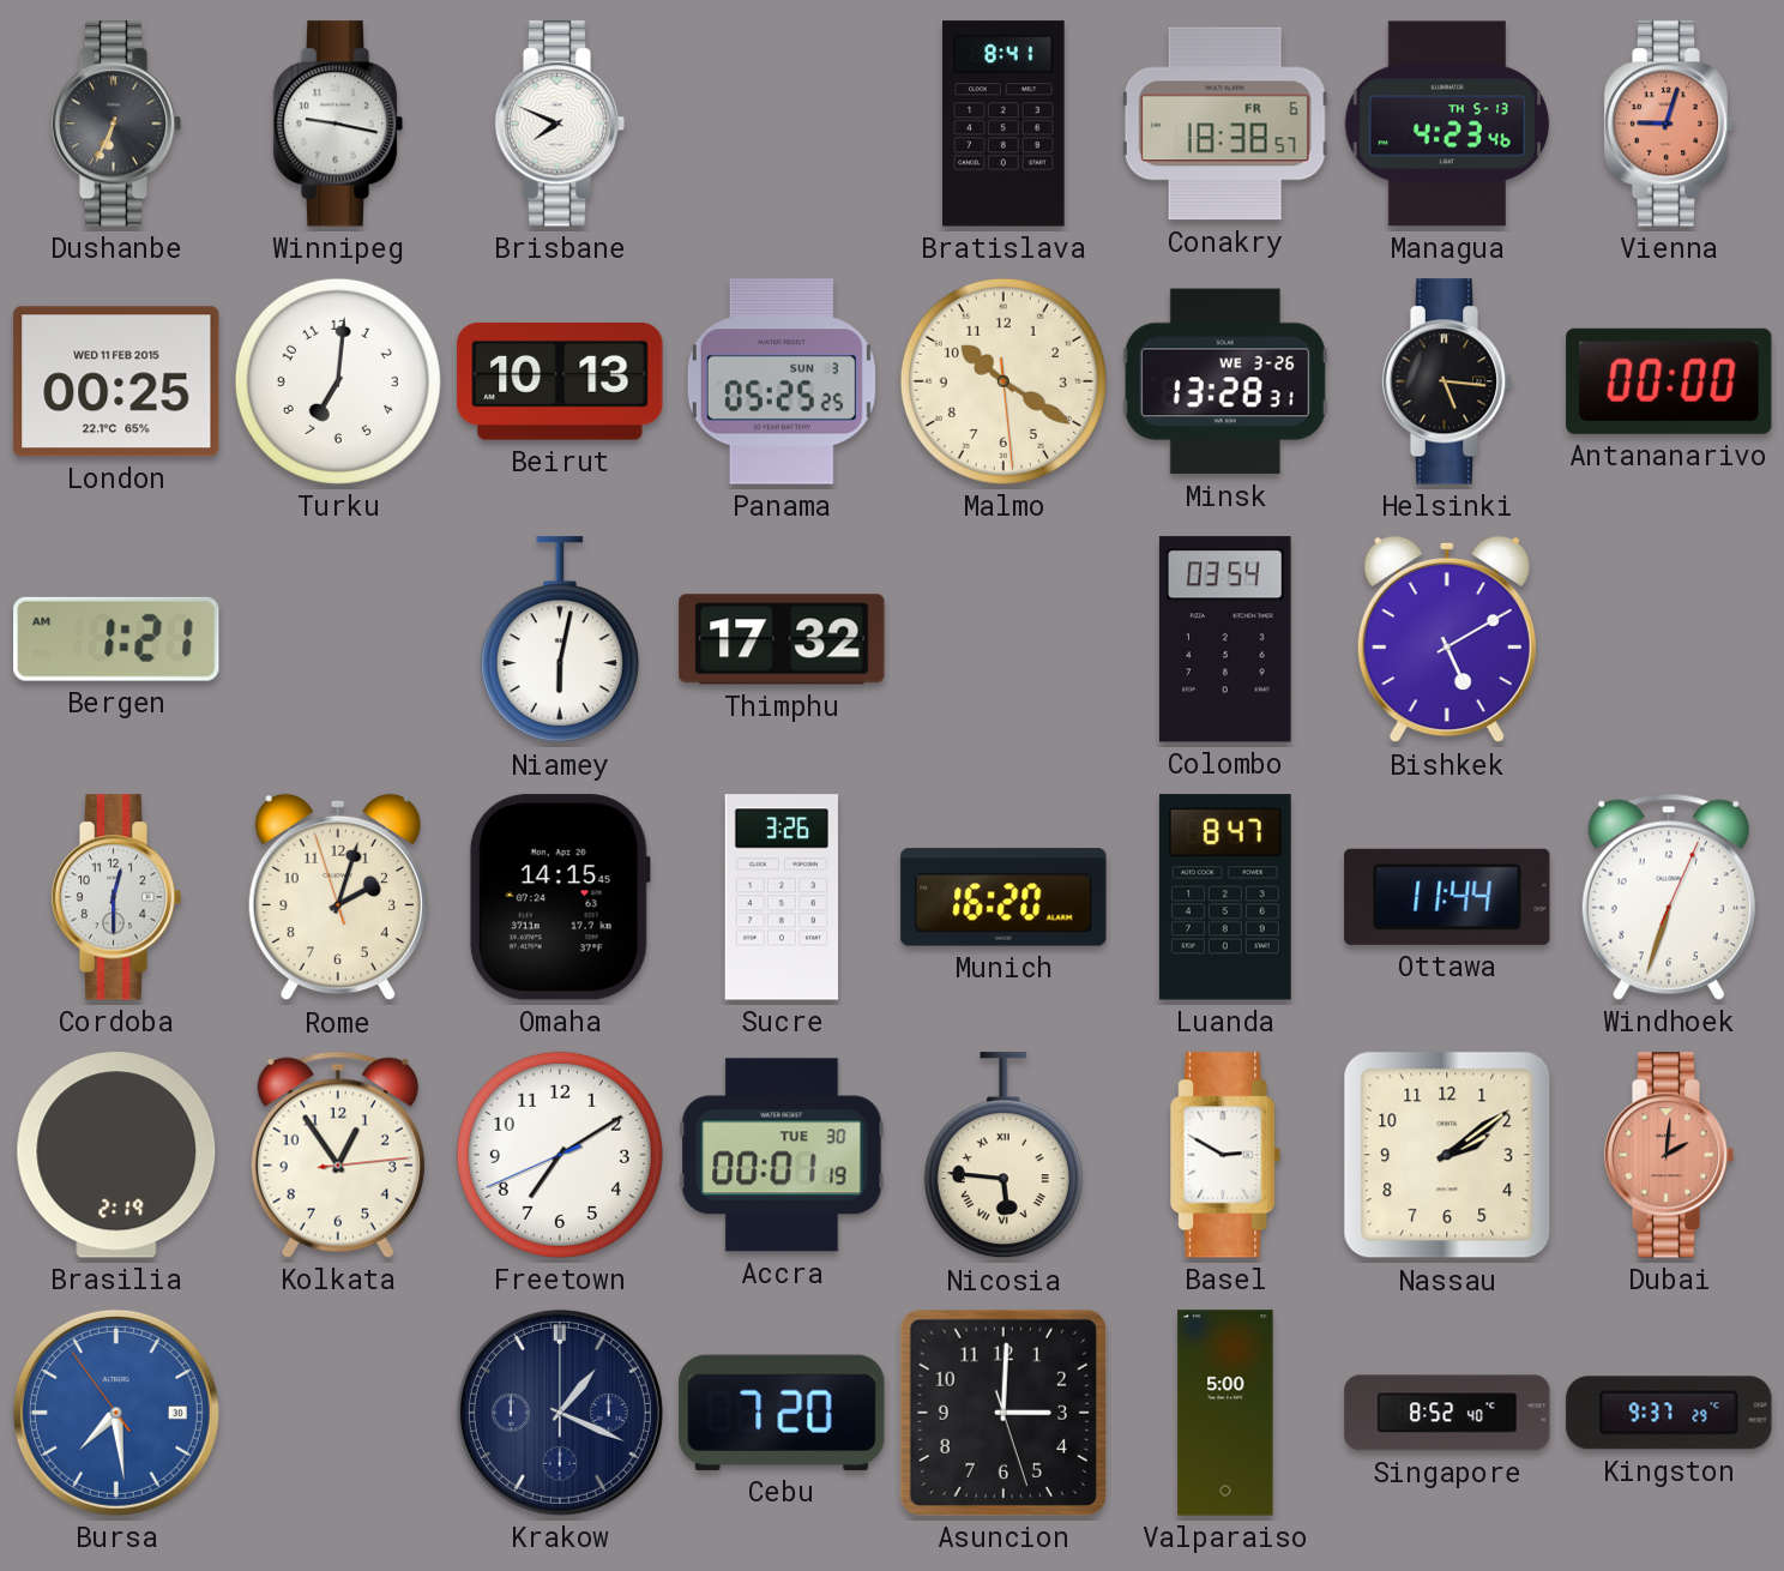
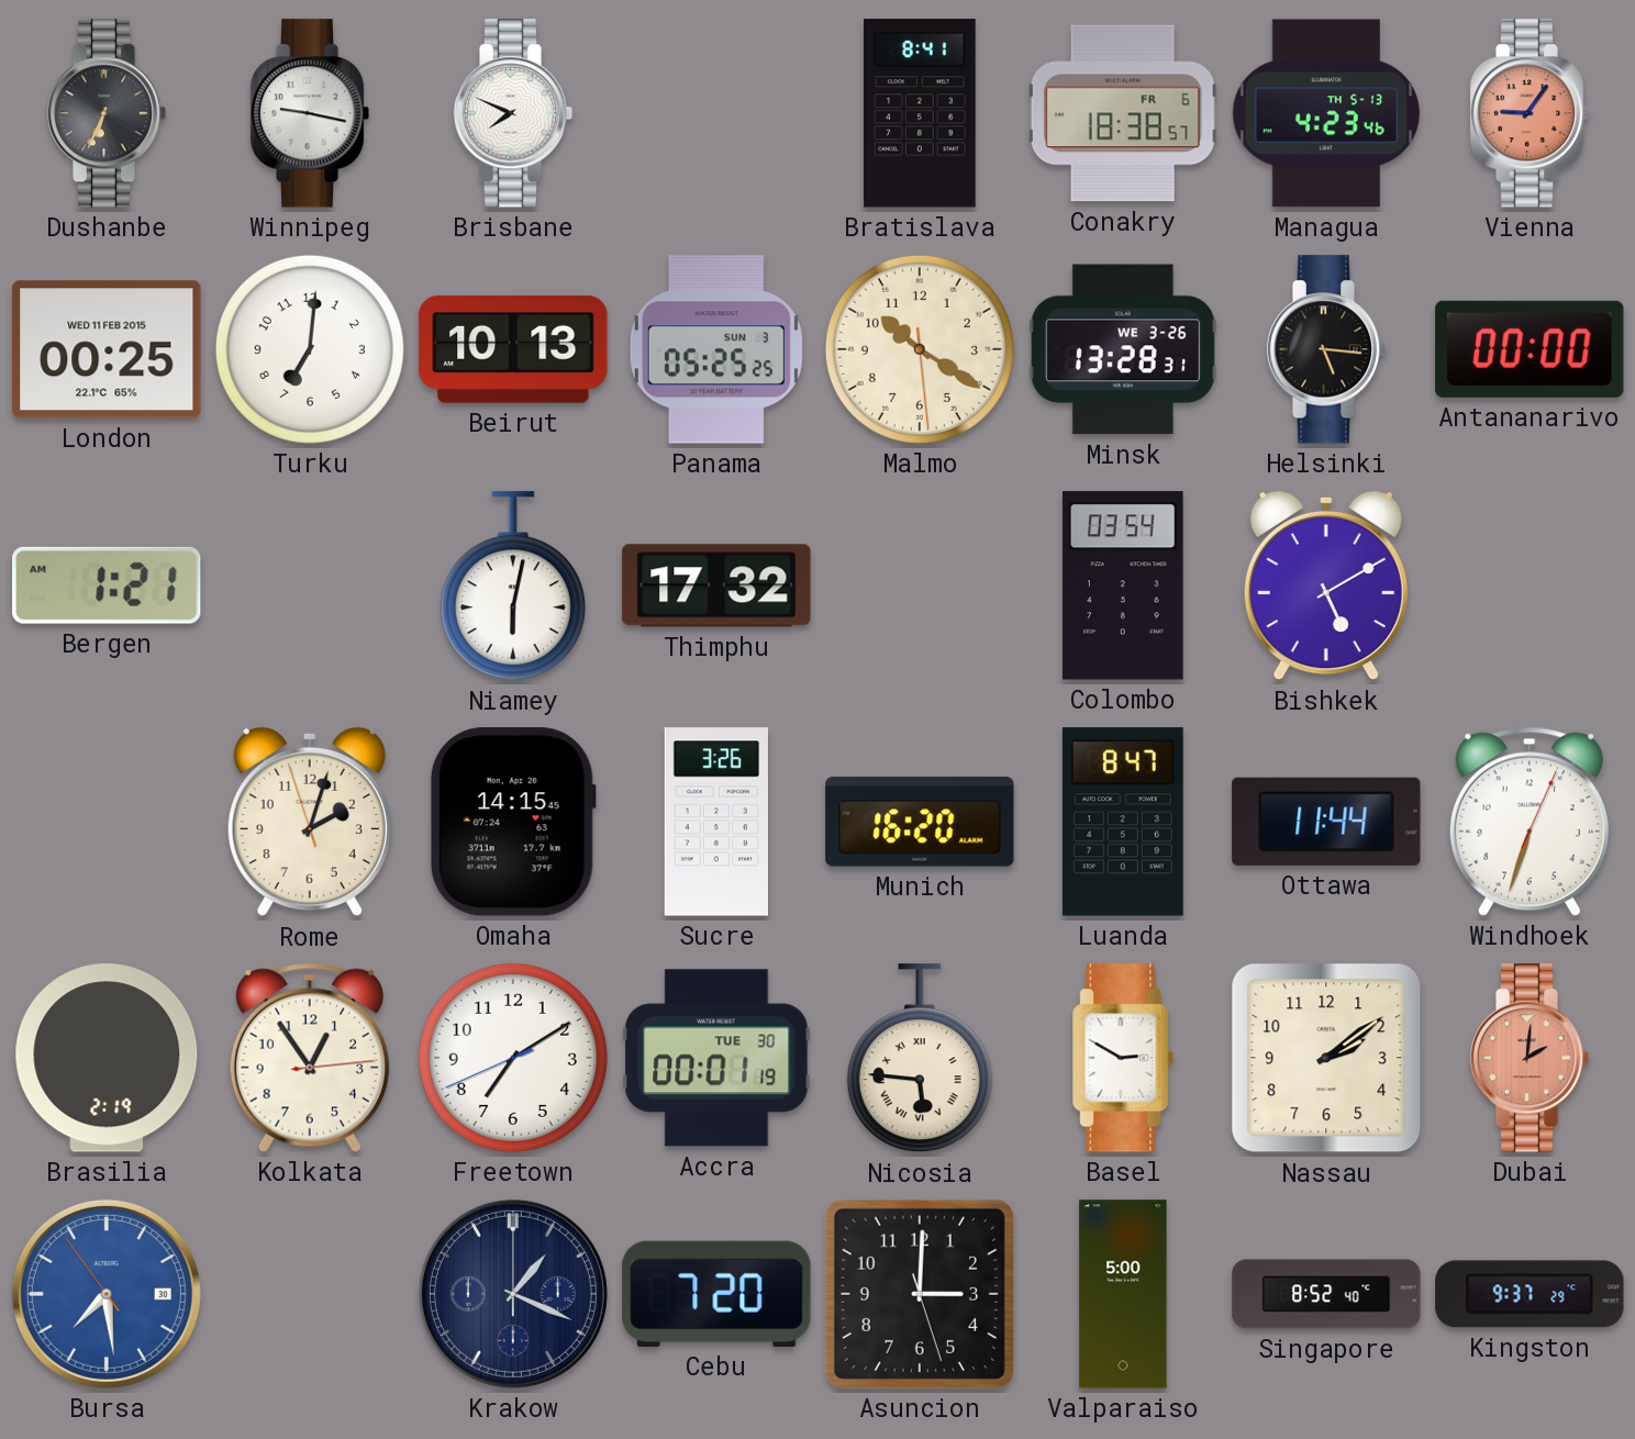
Vienna: 9:03 -> 9:06 (1530, 113)
Cordoba: 12:30 -> none (116, 897)
